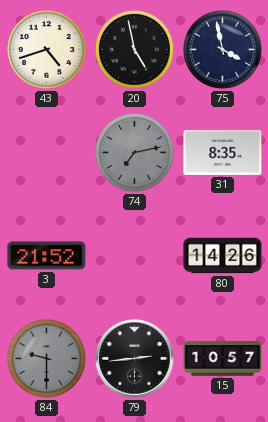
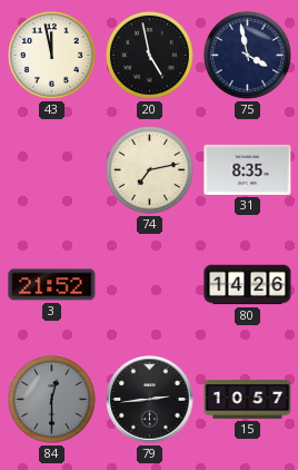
43: 4:42 -> 11:58 (51, 55)
74 dial: grey -> cream (149, 169)
84: 9:30 -> 12:30 (51, 399)
